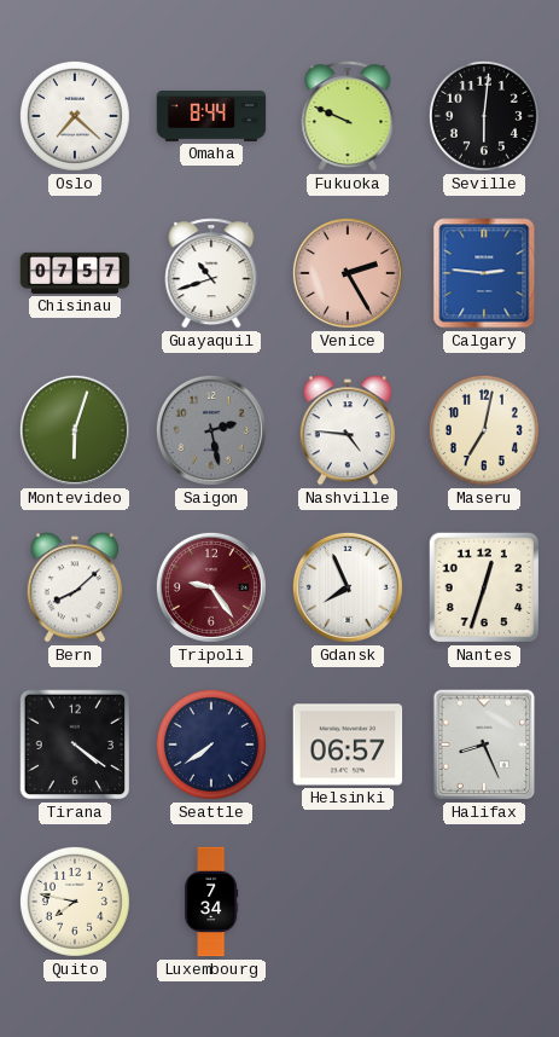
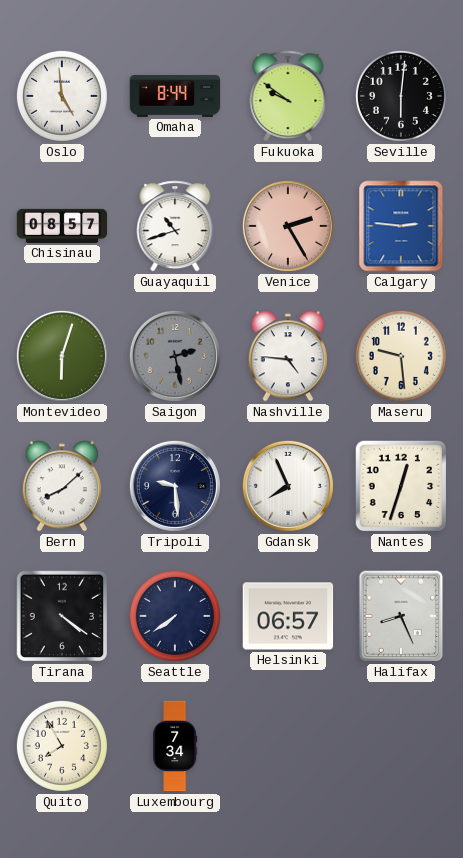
Oslo: 7:22 -> 4:59 (62, 96)
Fukuoka: 9:49 -> 9:51 (288, 96)
Chisinau: 07:57 -> 08:57 (62, 226)
Maseru: 7:02 -> 9:29 (401, 356)
Tripoli: 9:24 -> 9:29 (175, 486)
Tripoli dial: burgundy -> navy (175, 486)
Quito: 7:47 -> 7:55 (62, 746)
